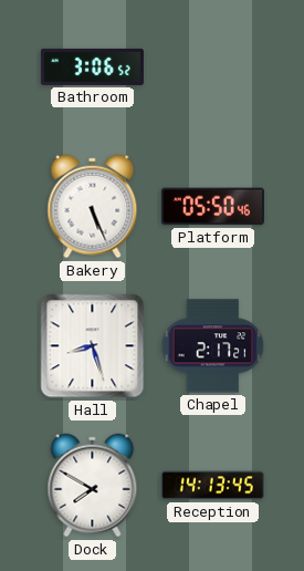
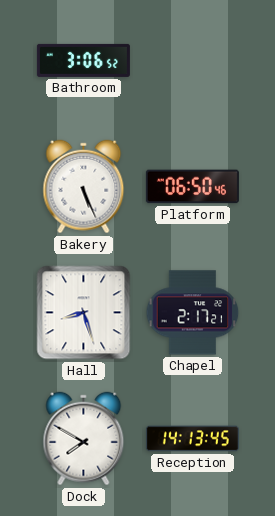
Platform: 05:50 -> 06:50 (192, 187)
